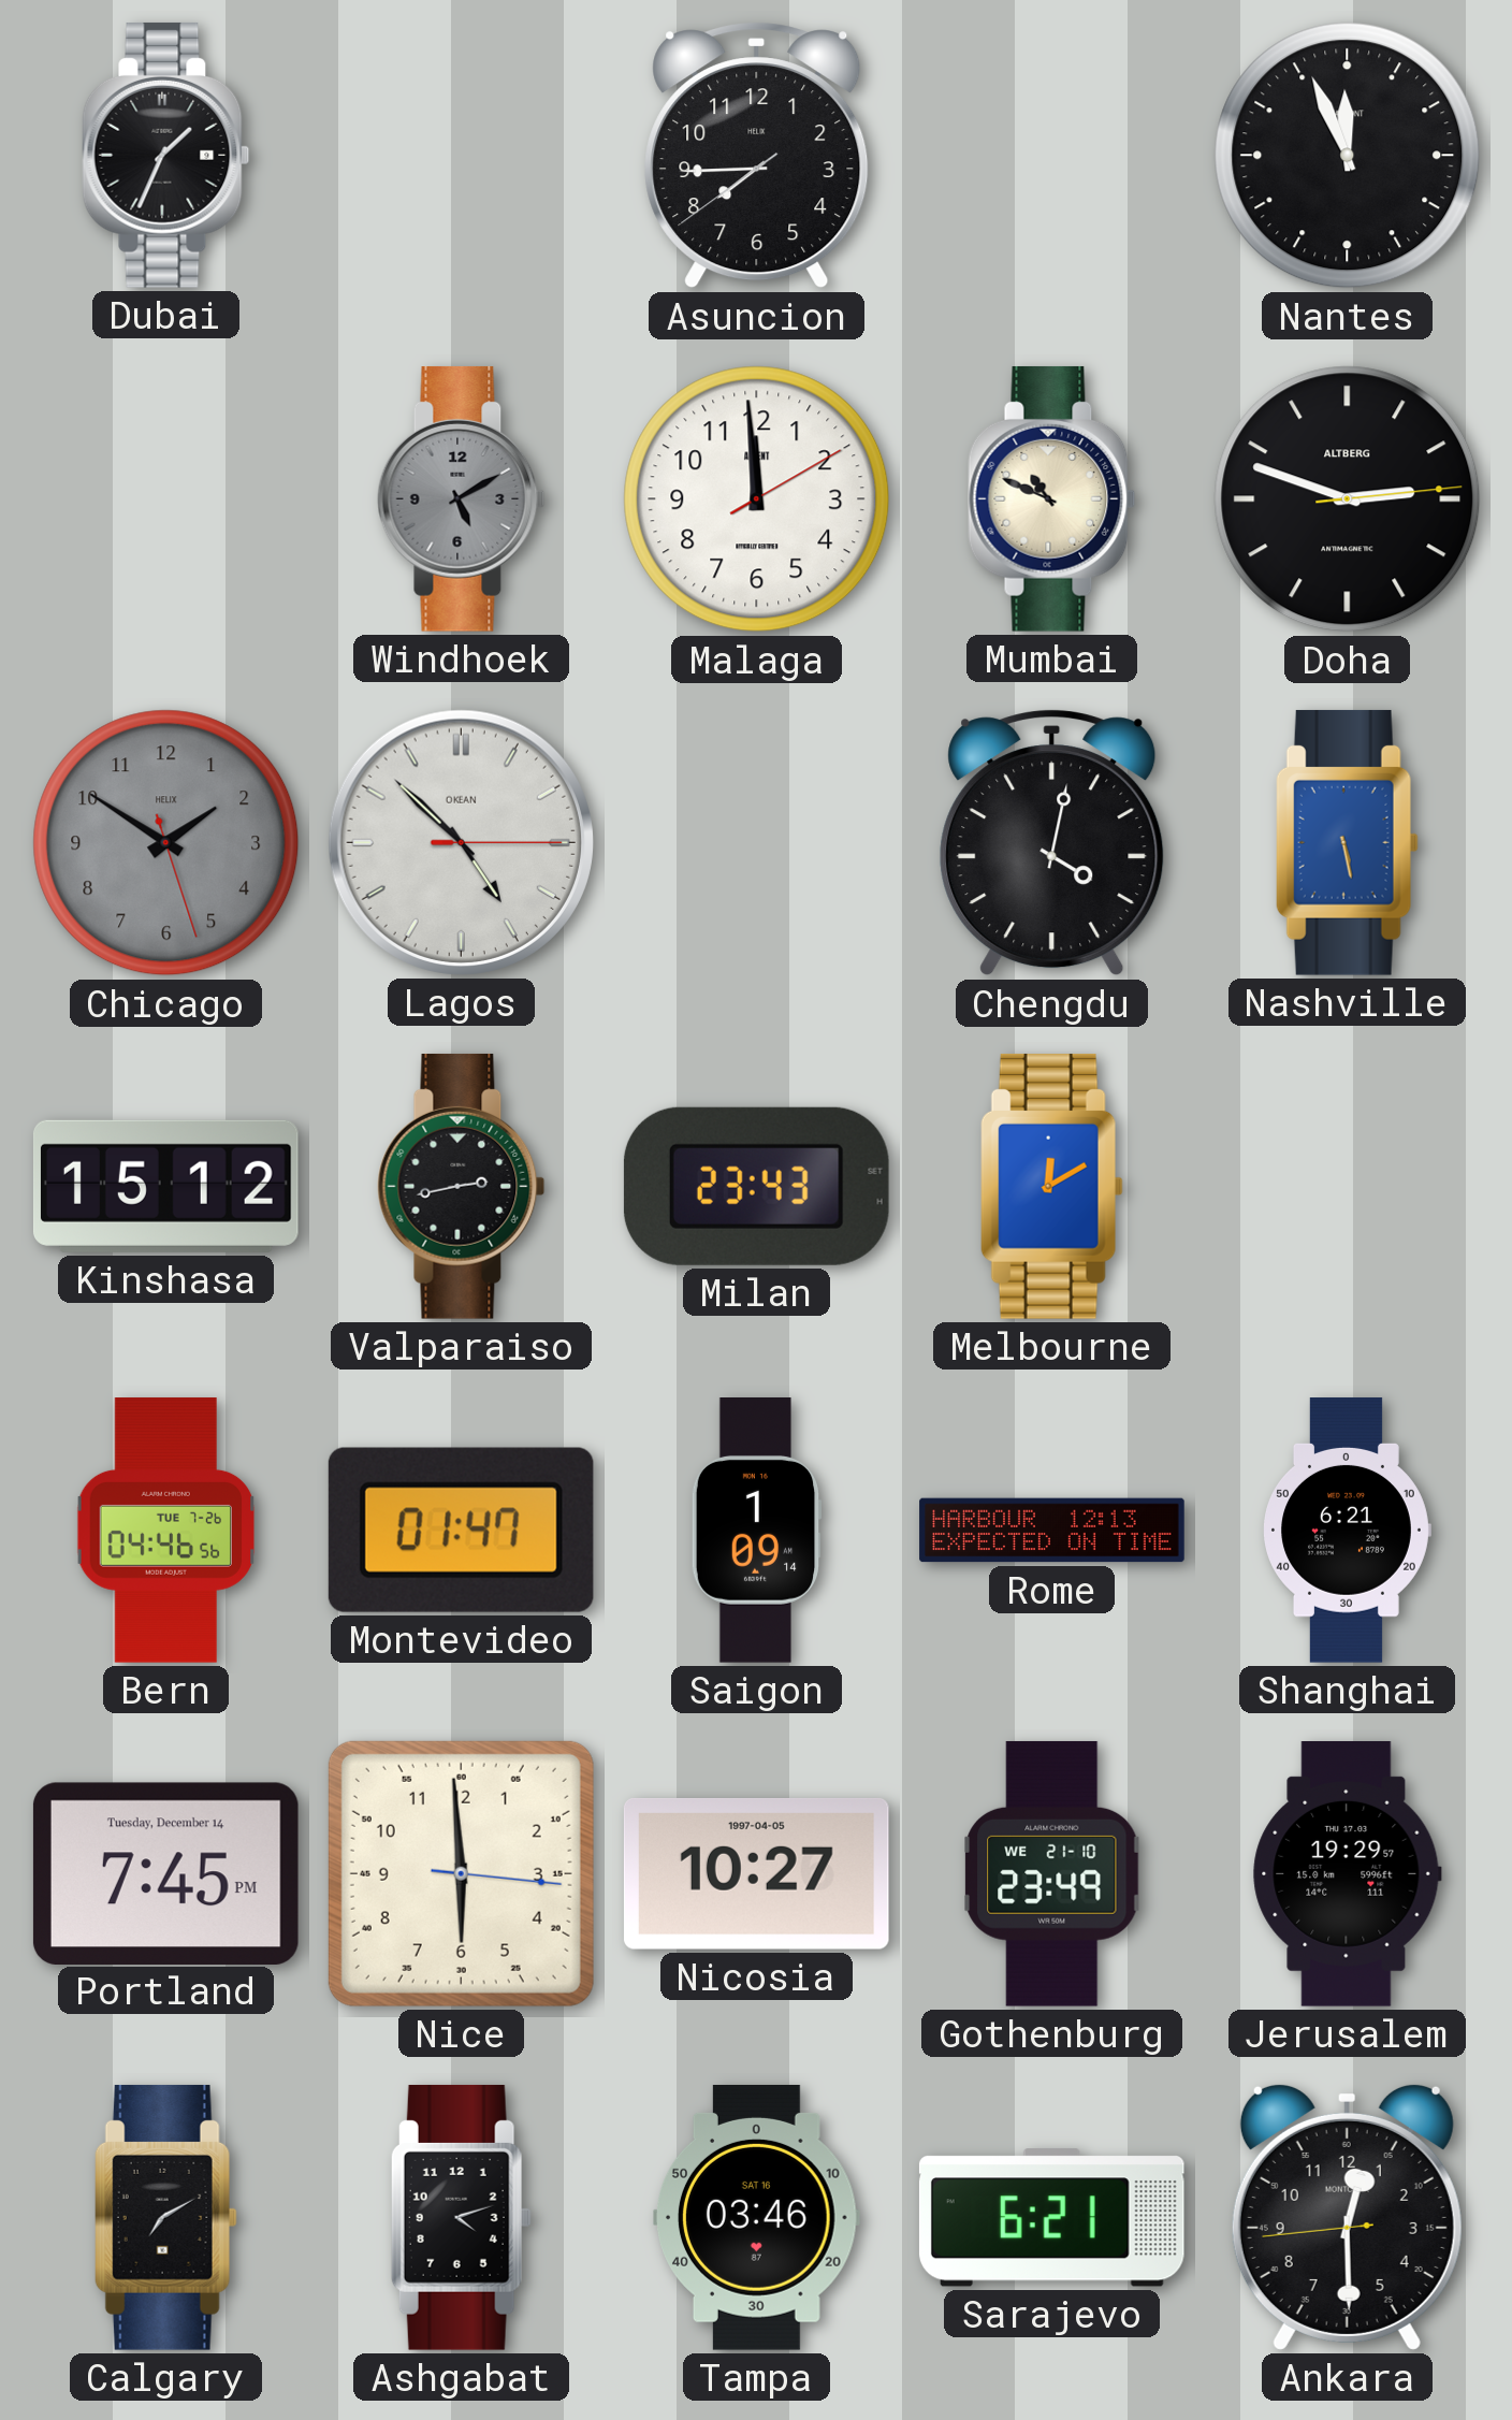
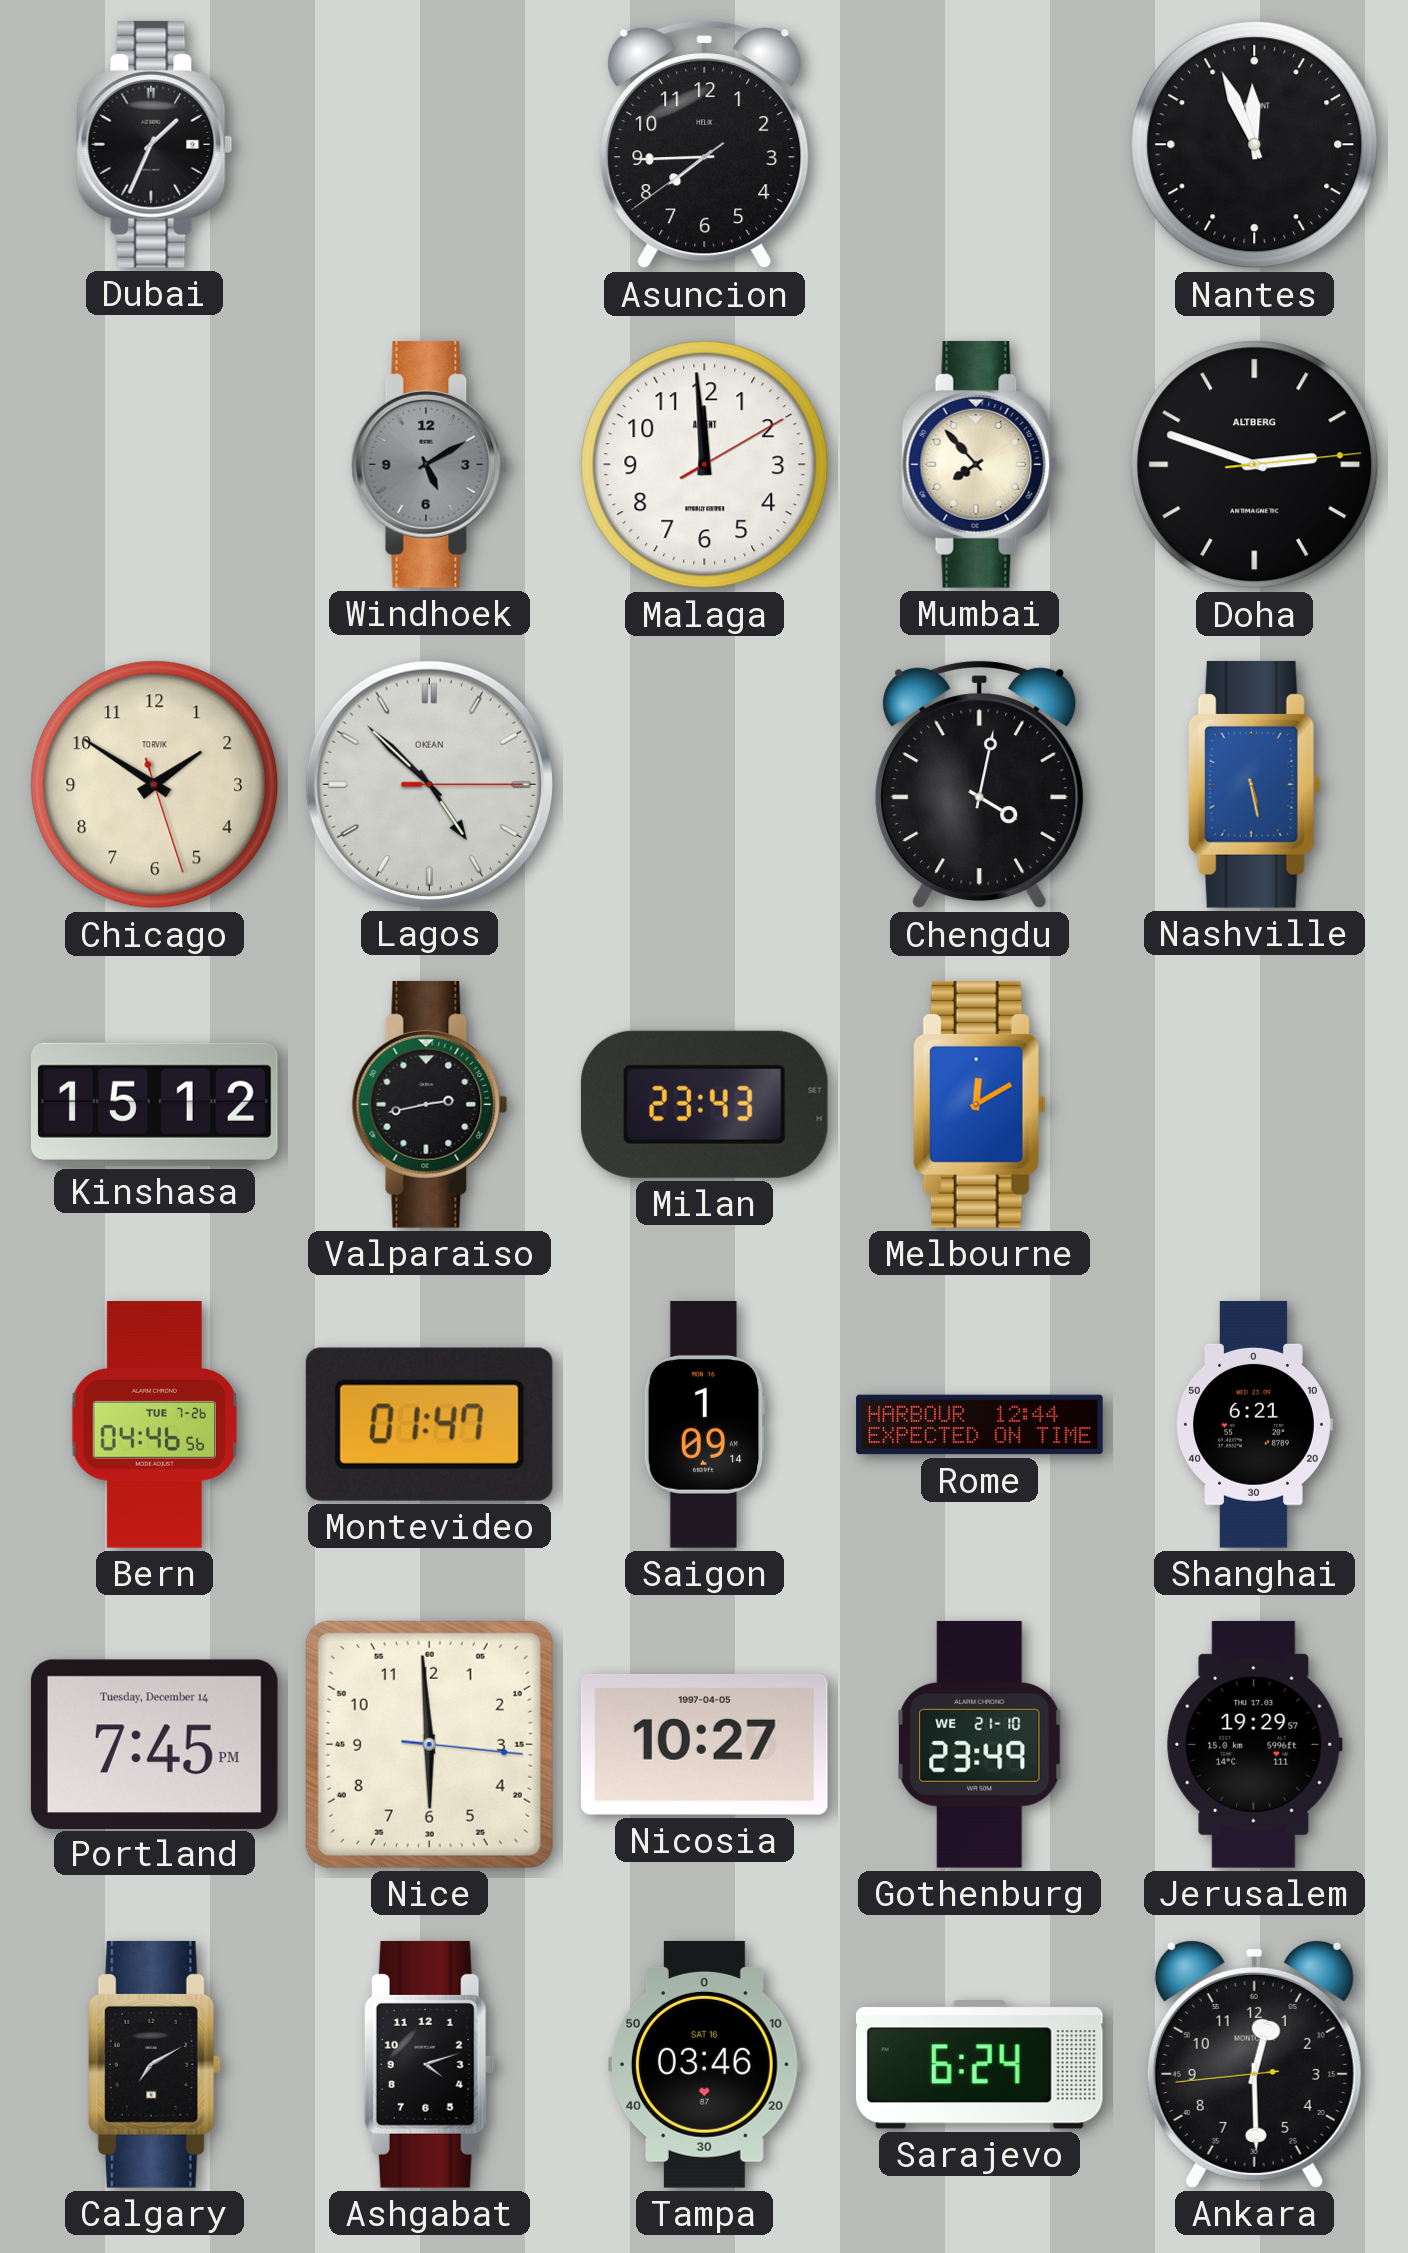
Mumbai: 10:49 -> 7:53 (980, 464)
Chicago dial: grey -> cream (155, 785)
Chicago brand: HELIX -> TORVIK (155, 785)
Rome: 12:13 -> 12:44 (980, 1425)
Sarajevo: 6:21 -> 6:24 (979, 2065)
